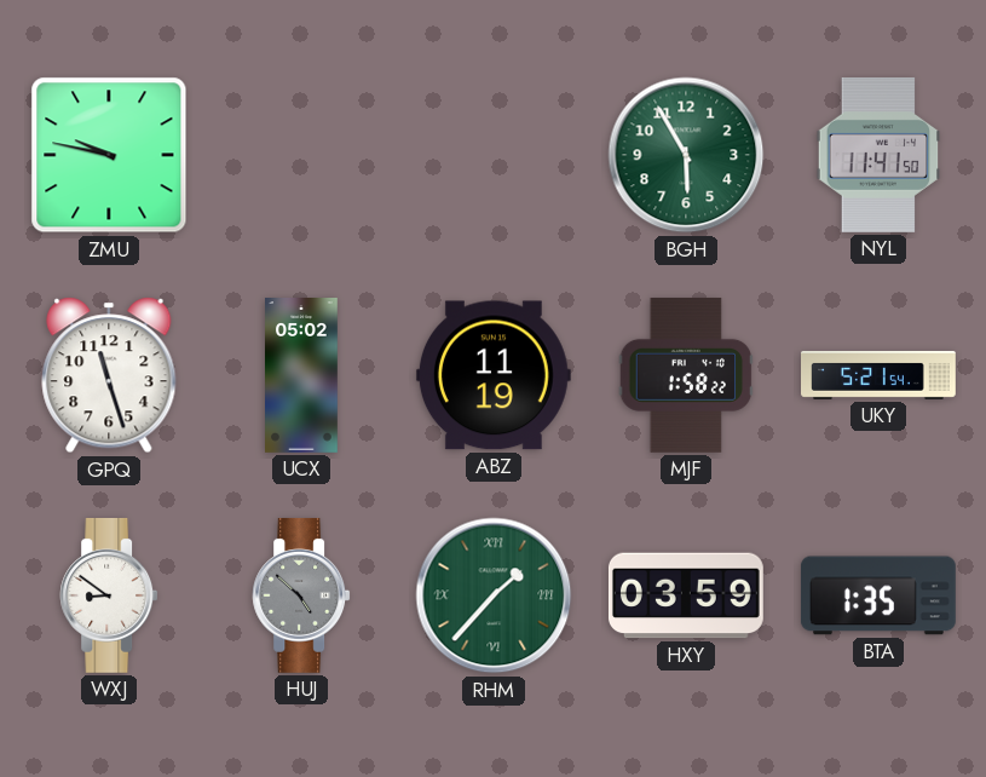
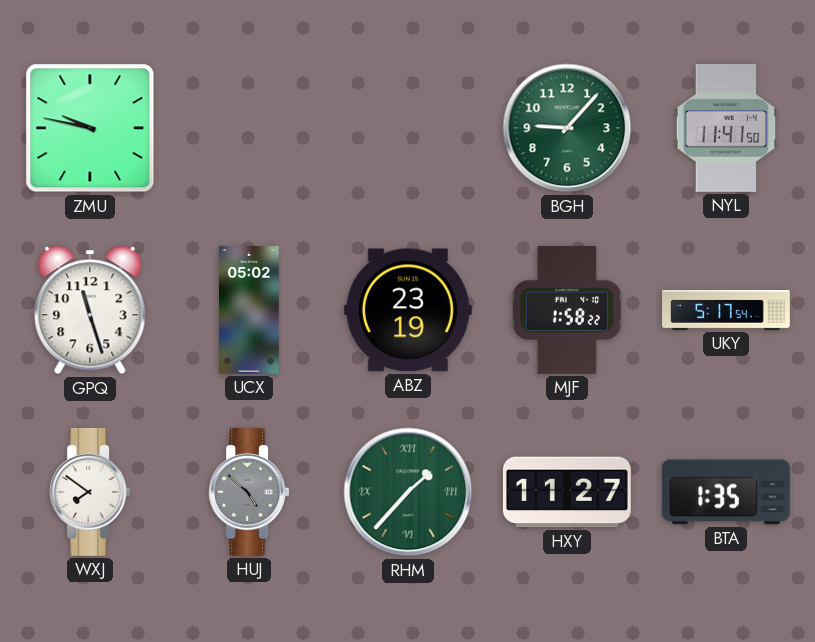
BGH: 5:55 -> 9:07 (567, 128)
ABZ: 11:19 -> 23:19 (408, 310)
UKY: 5:21 -> 5:17 (727, 310)
WXJ: 8:51 -> 7:51 (90, 492)
HXY: 03:59 -> 11:27 (567, 492)
